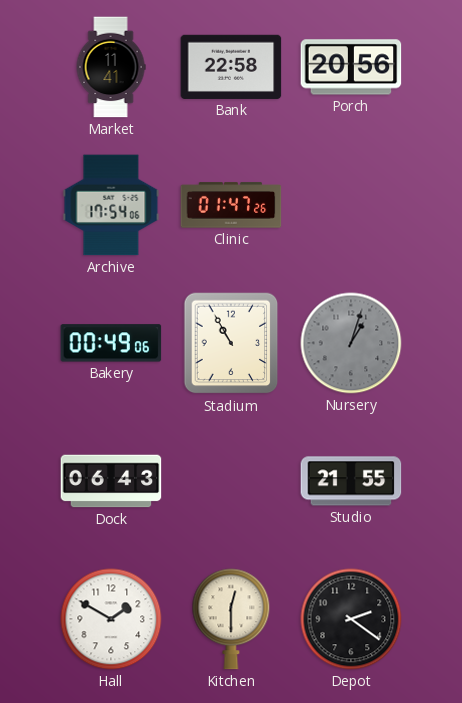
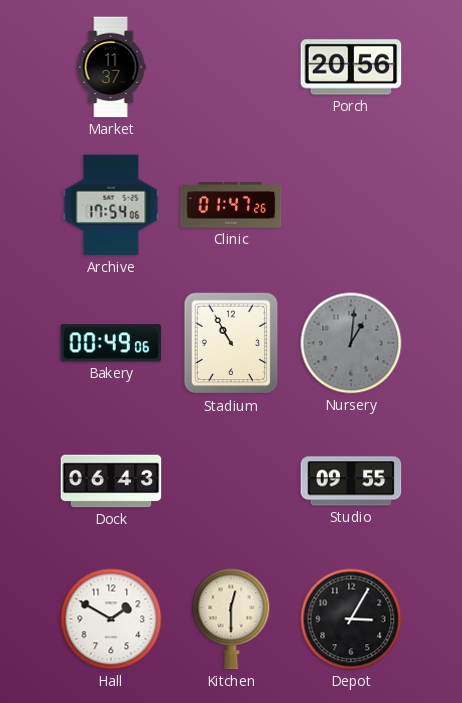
Market: 11:41 -> 11:37 (111, 67)
Bank: 22:58 -> none (231, 67)
Nursery: 1:03 -> 1:01 (351, 343)
Studio: 21:55 -> 09:55 (351, 481)
Depot: 2:21 -> 3:05 (351, 619)
